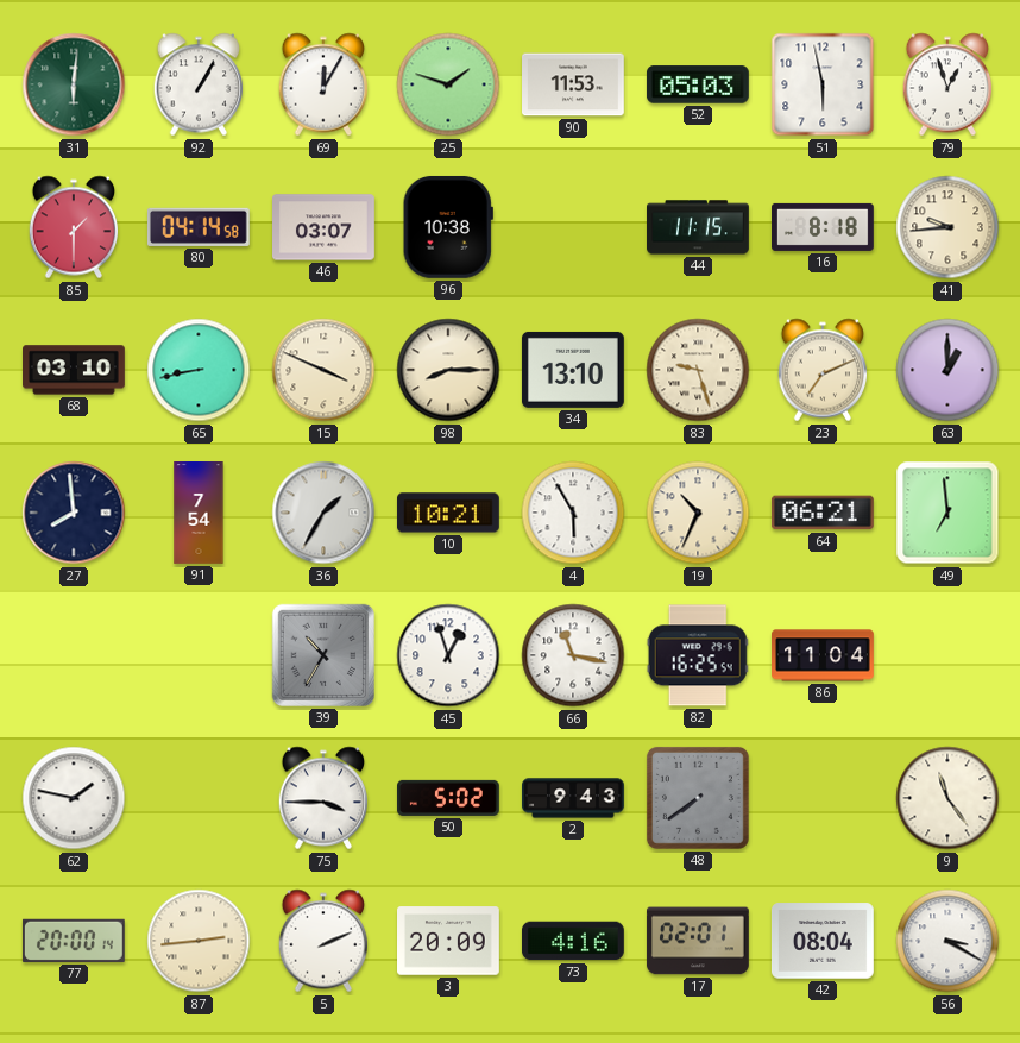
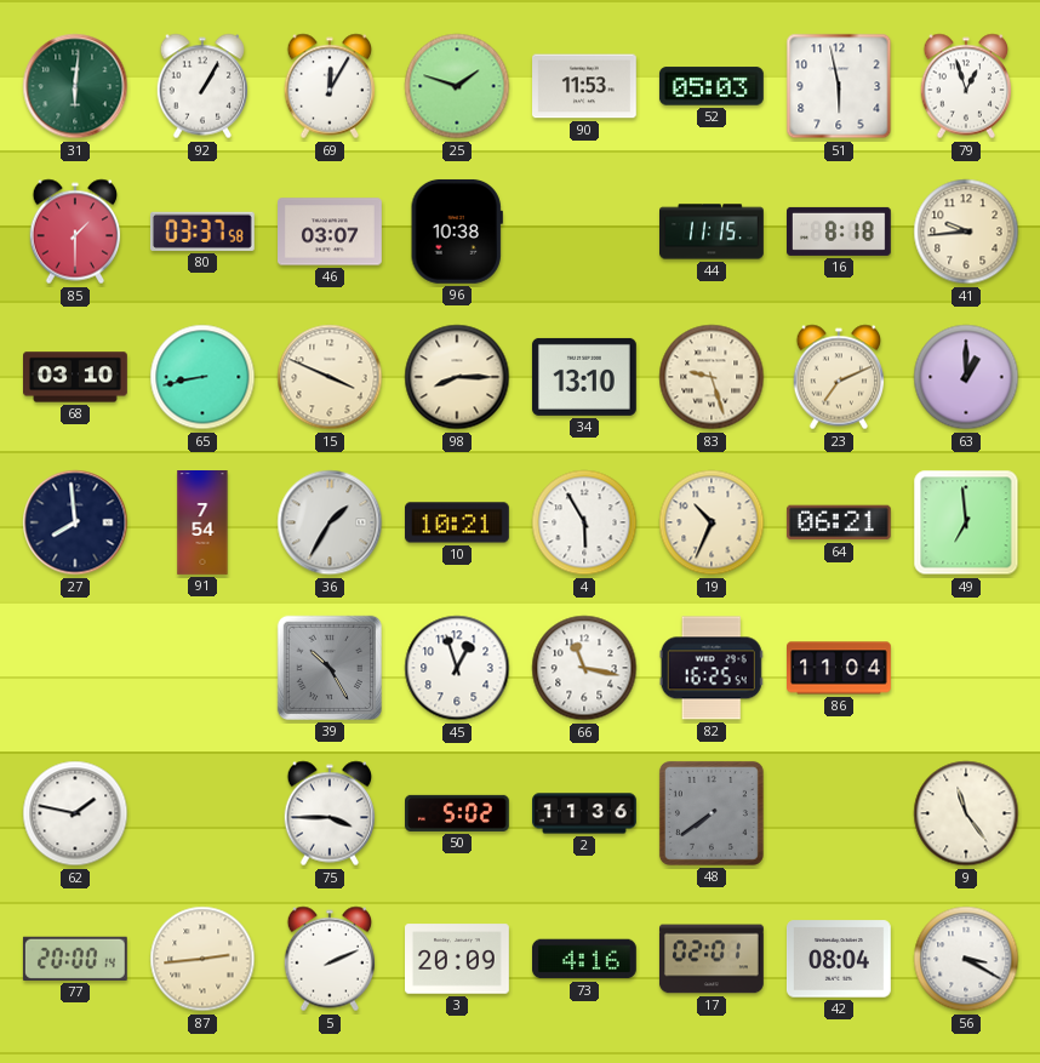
80: 04:14 -> 03:37 (202, 232)
39: 10:35 -> 10:25 (330, 668)
2: 9:43 -> 11:36 (585, 813)
